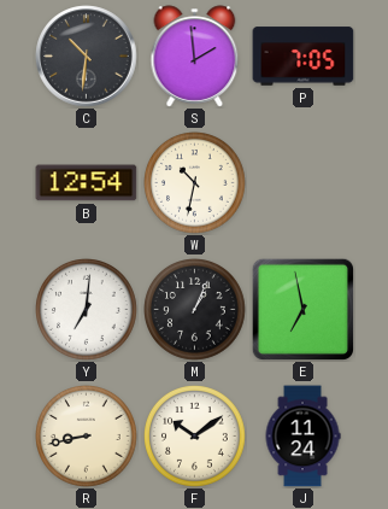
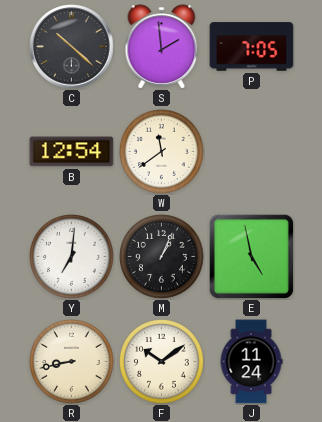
C: 10:31 -> 10:22 (72, 47)
W: 10:32 -> 11:39 (162, 152)
E: 6:58 -> 4:58 (251, 256)
